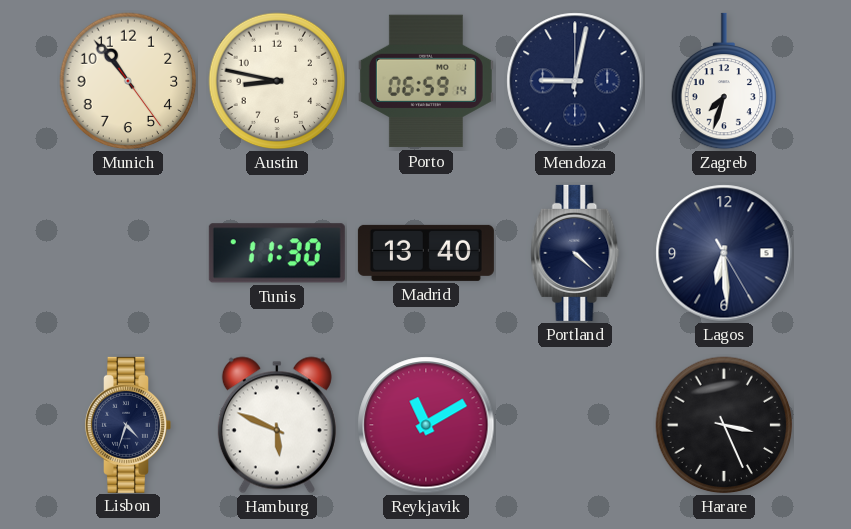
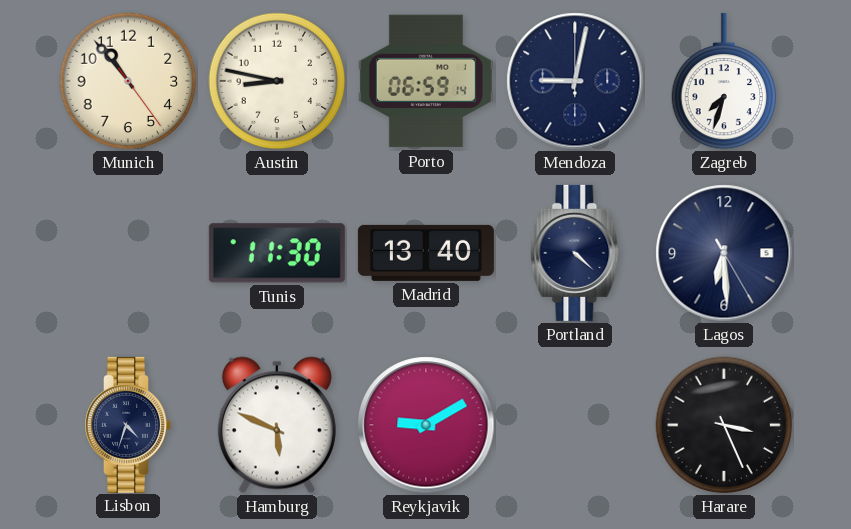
Reykjavik: 11:10 -> 9:10 (426, 425)
